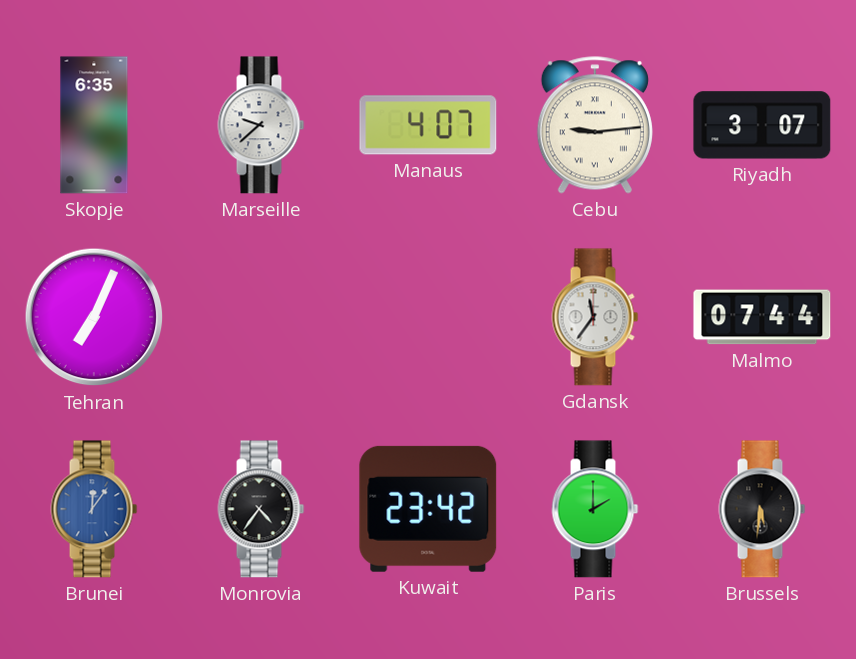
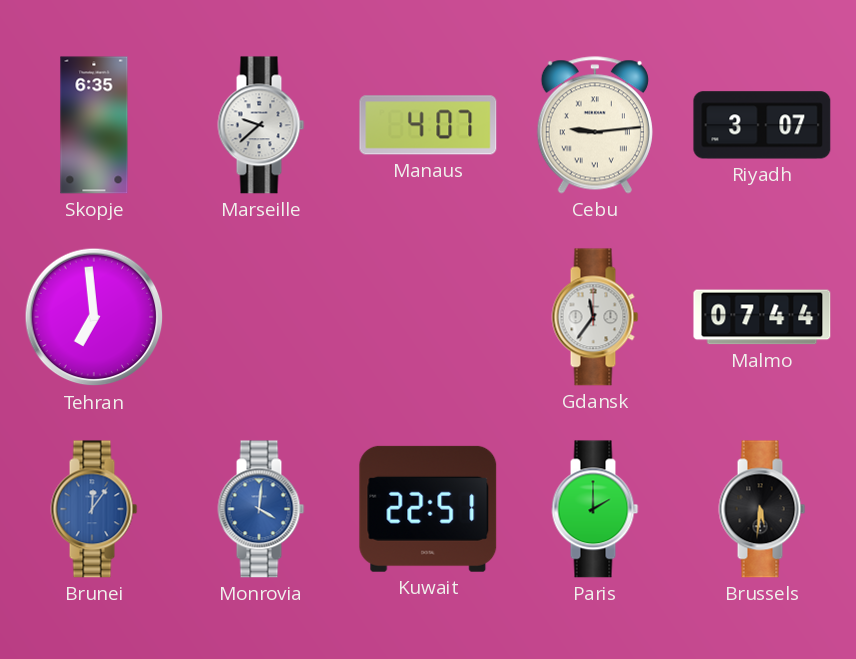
Tehran: 7:04 -> 6:59 (94, 317)
Monrovia: 4:36 -> 4:01 (261, 509)
Monrovia dial: black -> blue (261, 509)
Kuwait: 23:42 -> 22:51 (428, 509)
